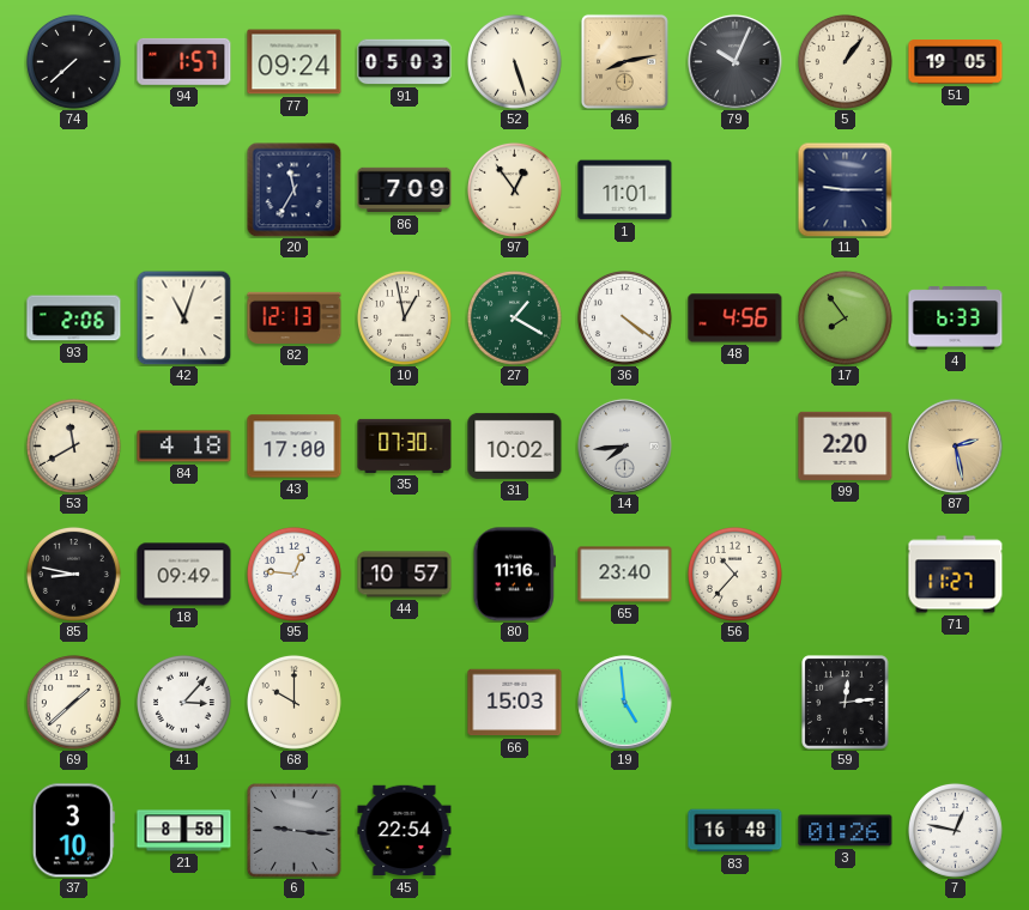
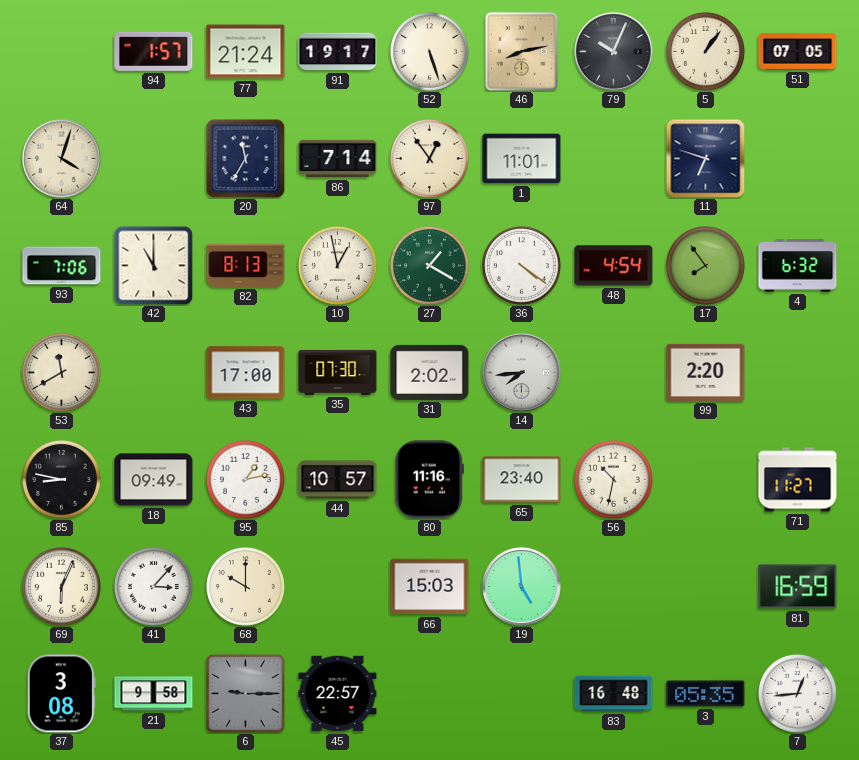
74: 7:38 -> none (73, 61)
77: 09:24 -> 21:24 (246, 52)
91: 05:03 -> 19:17 (338, 52)
51: 19:05 -> 07:05 (798, 52)
64: none -> 4:03 (62, 159)
86: 7:09 -> 7:14 (338, 159)
11: 9:15 -> 6:48 (705, 158)
93: 2:06 -> 7:06 (62, 266)
42: 11:03 -> 11:00 (153, 265)
82: 12:13 -> 8:13 (246, 265)
48: 4:56 -> 4:54 (614, 266)
4: 6:33 -> 6:32 (798, 266)
84: 4:18 -> none (184, 447)
31: 10:02 -> 2:02 (430, 372)
87: 2:28 -> none (956, 447)
95: 12:46 -> 1:13 (245, 479)
56: 10:37 -> 10:32 (613, 479)
69: 1:38 -> 6:04 (61, 586)
59: 12:14 -> none (846, 703)
81: none -> 16:59 (798, 587)
37: 3:10 -> 3:08 (61, 694)
21: 8:58 -> 9:58 (154, 694)
6: 9:16 -> 9:15 (246, 694)
45: 22:54 -> 22:57 (338, 694)
3: 01:26 -> 05:35 (706, 694)
7: 12:47 -> 12:44 (797, 693)
